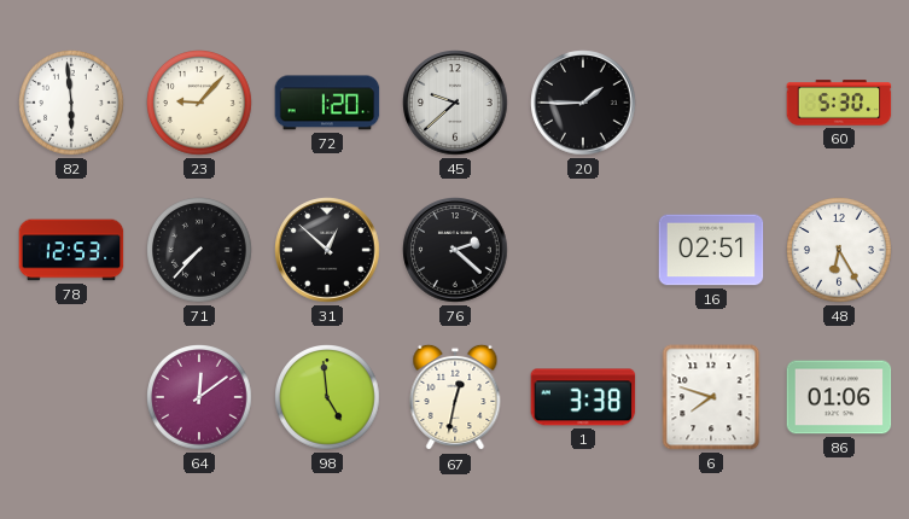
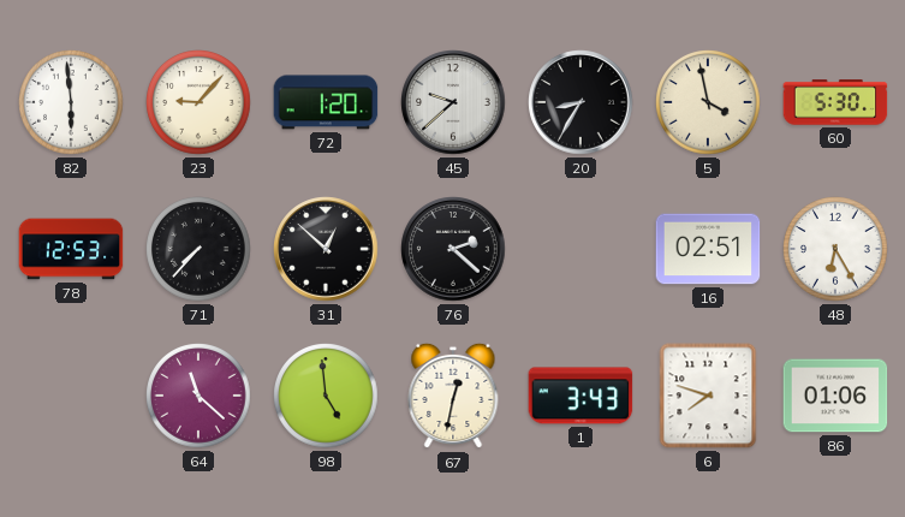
20: 1:45 -> 8:35 (580, 102)
5: none -> 3:58 (709, 103)
64: 12:09 -> 11:22 (200, 397)
1: 3:38 -> 3:43 (580, 396)
